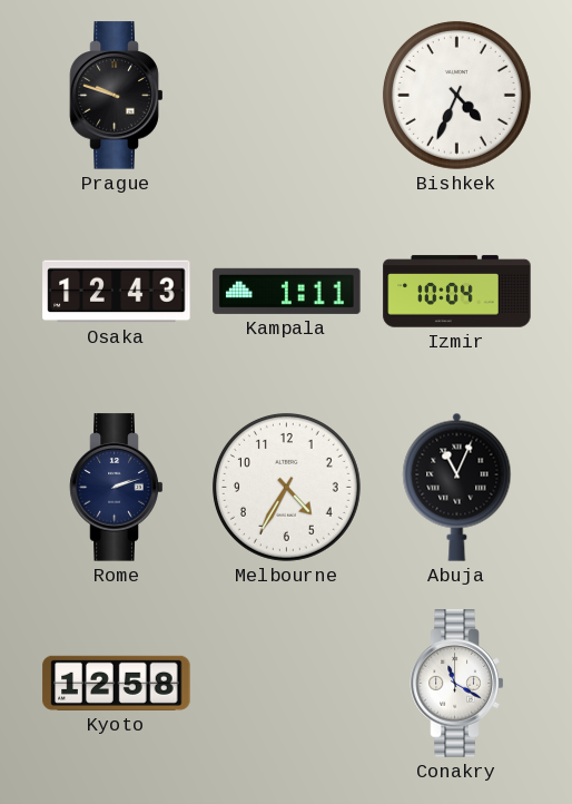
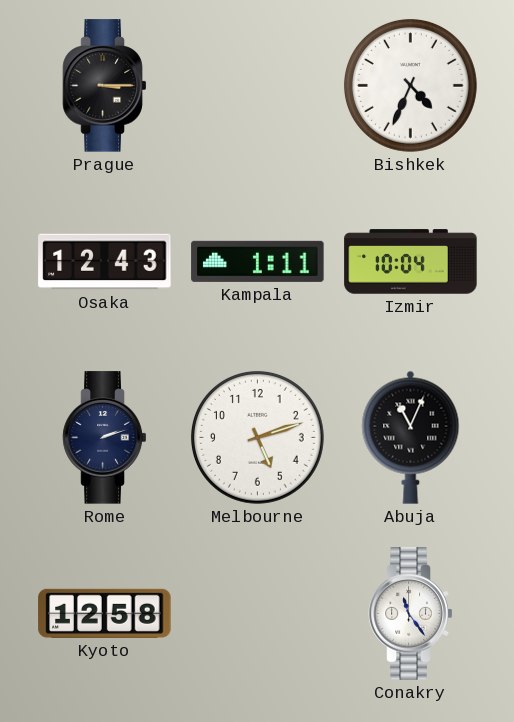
Prague: 9:48 -> 3:15 (105, 86)
Melbourne: 4:35 -> 5:12 (257, 437)
Conakry: 11:20 -> 11:24 (411, 614)
